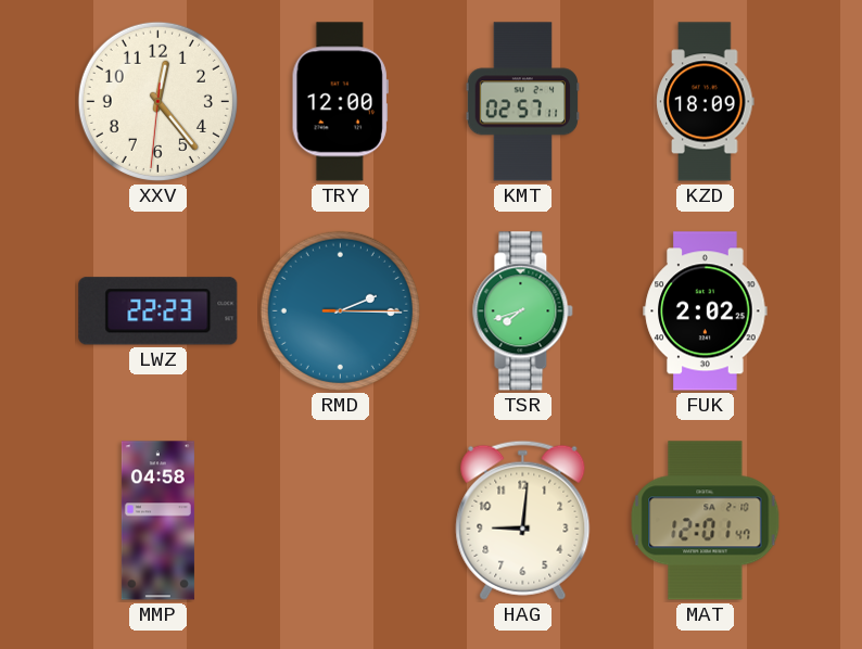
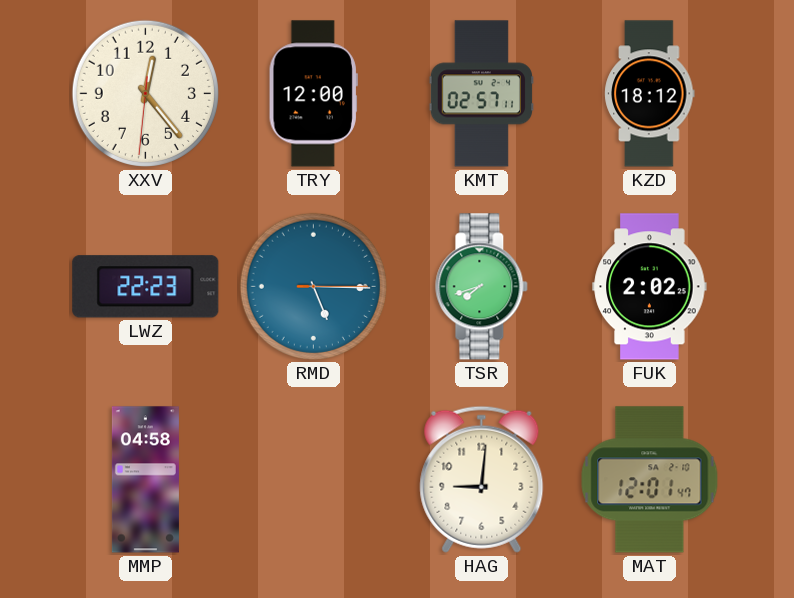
KZD: 18:09 -> 18:12 (650, 94)
RMD: 2:15 -> 5:15 (313, 286)
